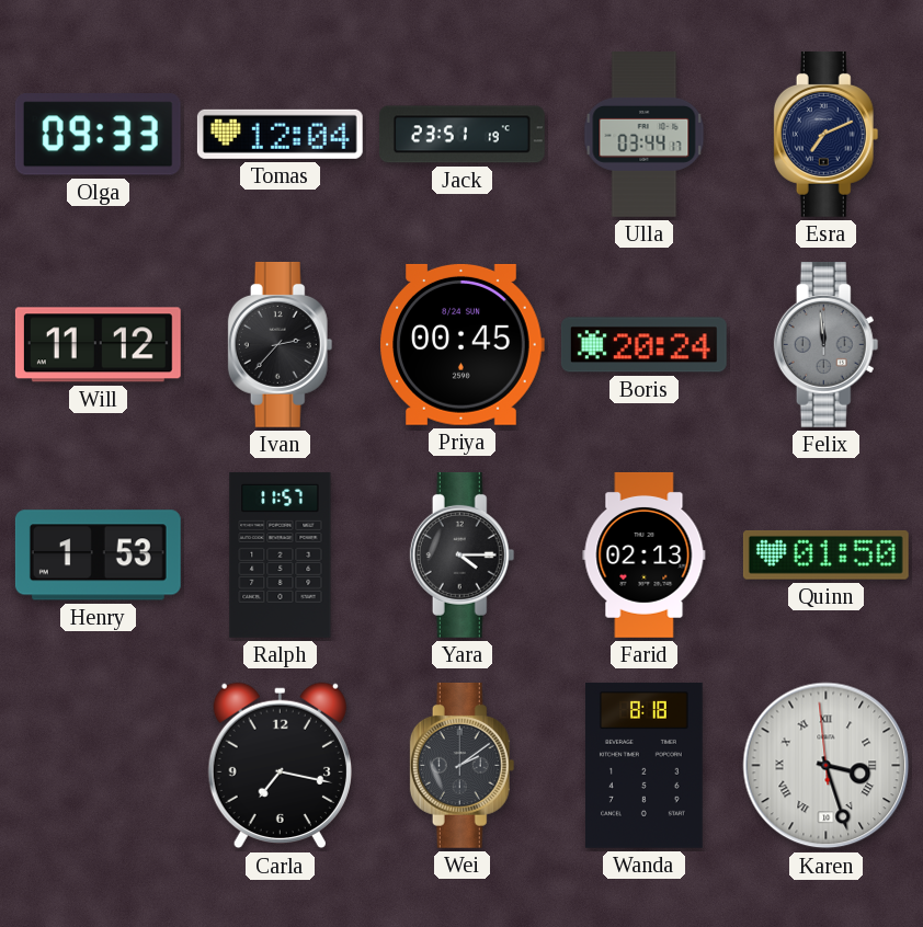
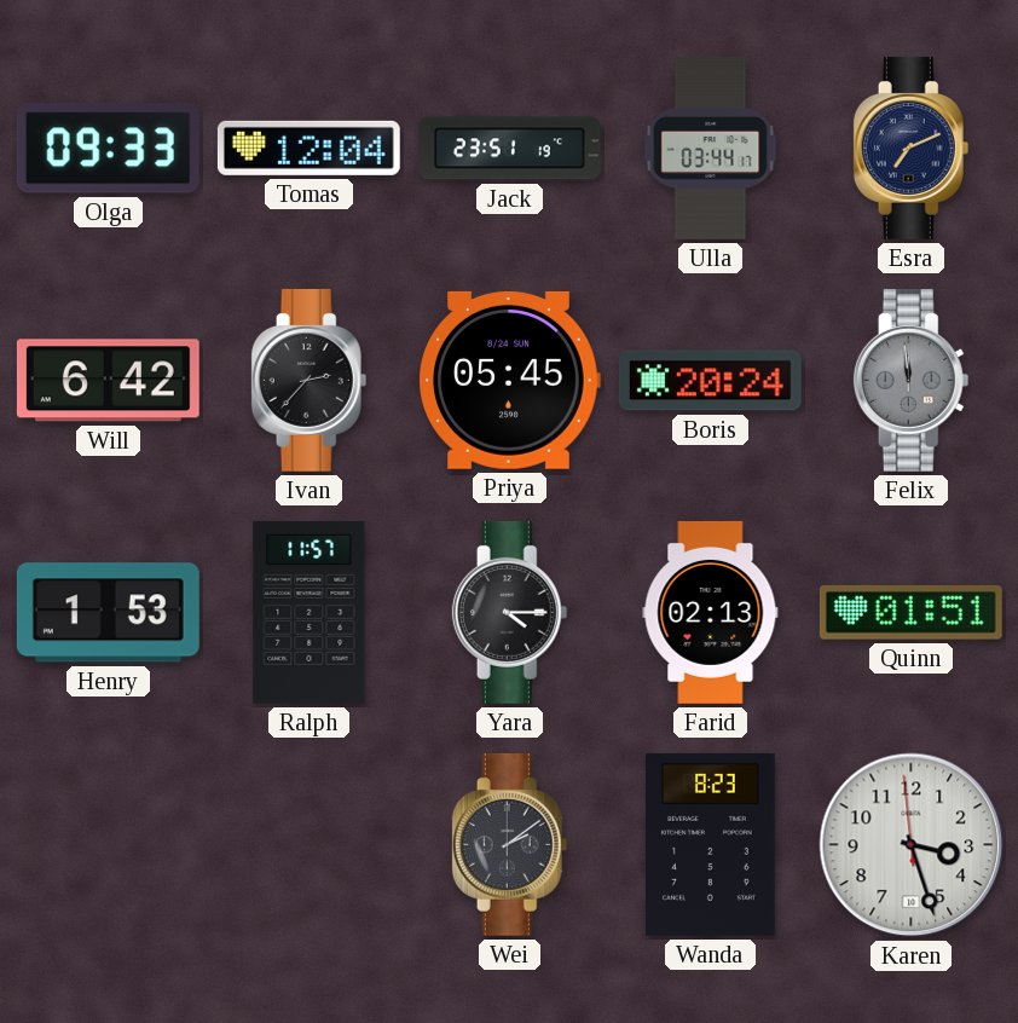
Will: 11:12 -> 6:42 (108, 381)
Priya: 00:45 -> 05:45 (509, 380)
Quinn: 01:50 -> 01:51 (910, 612)
Carla: 7:17 -> none (280, 766)
Wanda: 8:18 -> 8:23 (711, 844)
Karen numerals: Roman -> Arabic (912, 845)
